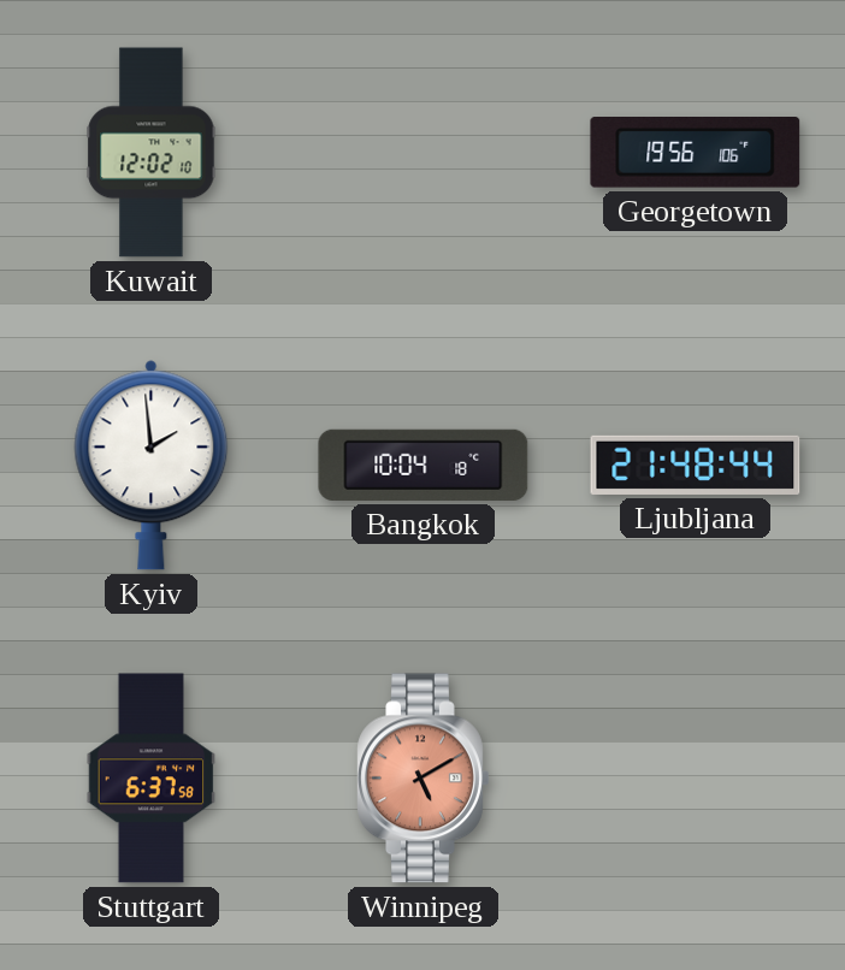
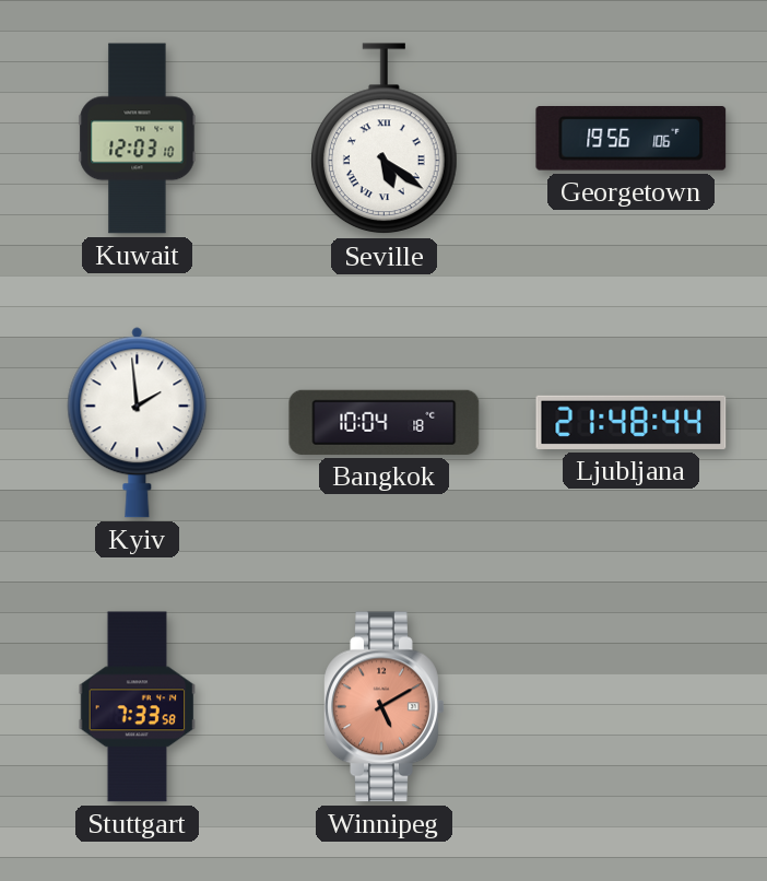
Kuwait: 12:02 -> 12:03 (138, 139)
Seville: none -> 5:21 (385, 139)
Stuttgart: 6:37 -> 7:33 (138, 707)
